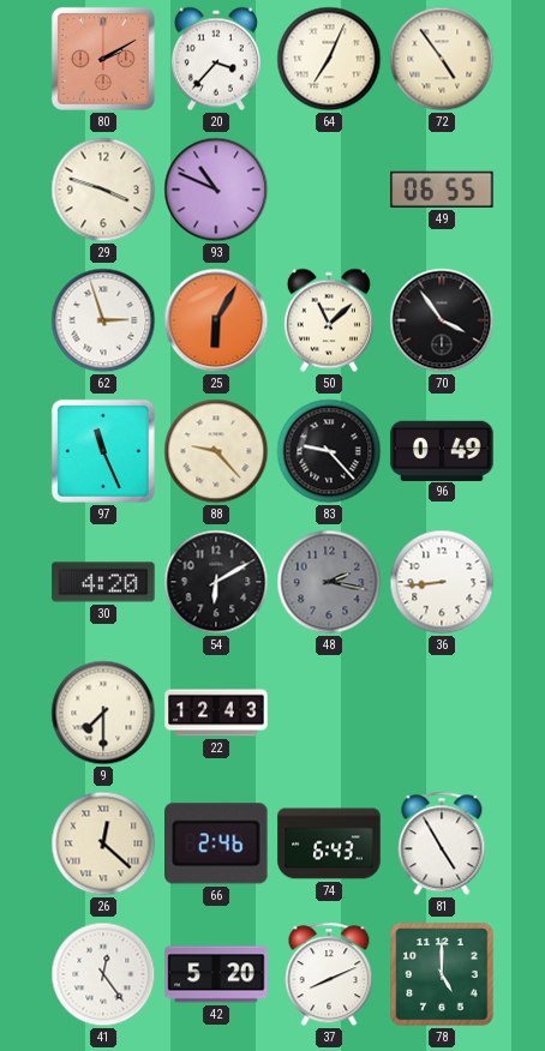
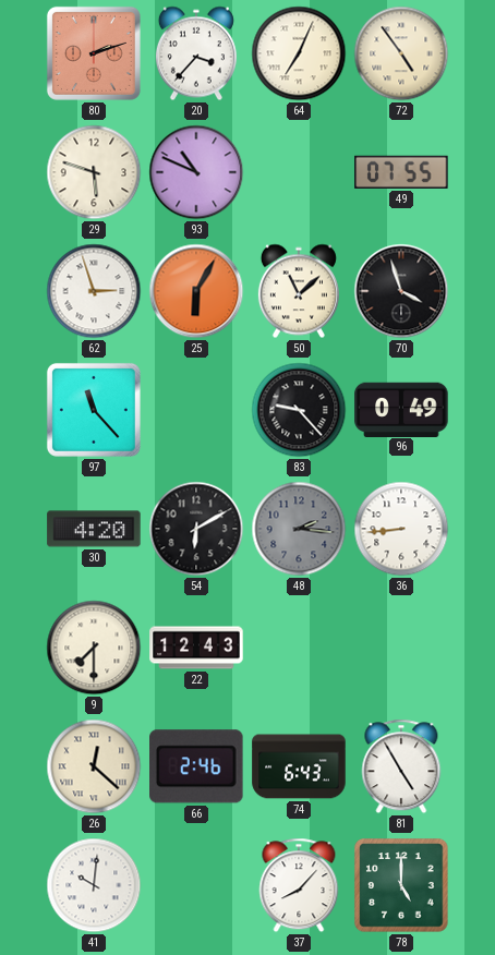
80: 2:10 -> 2:12 (94, 53)
29: 3:48 -> 5:48 (94, 172)
49: 06:55 -> 07:55 (401, 172)
70: 3:54 -> 3:57 (401, 291)
97: 11:26 -> 11:23 (94, 410)
88: 9:23 -> none (216, 451)
48: 2:17 -> 2:16 (299, 529)
41: 12:24 -> 10:01 (94, 885)
42: 5:20 -> none (216, 974)
37: 8:11 -> 8:07 (299, 885)
